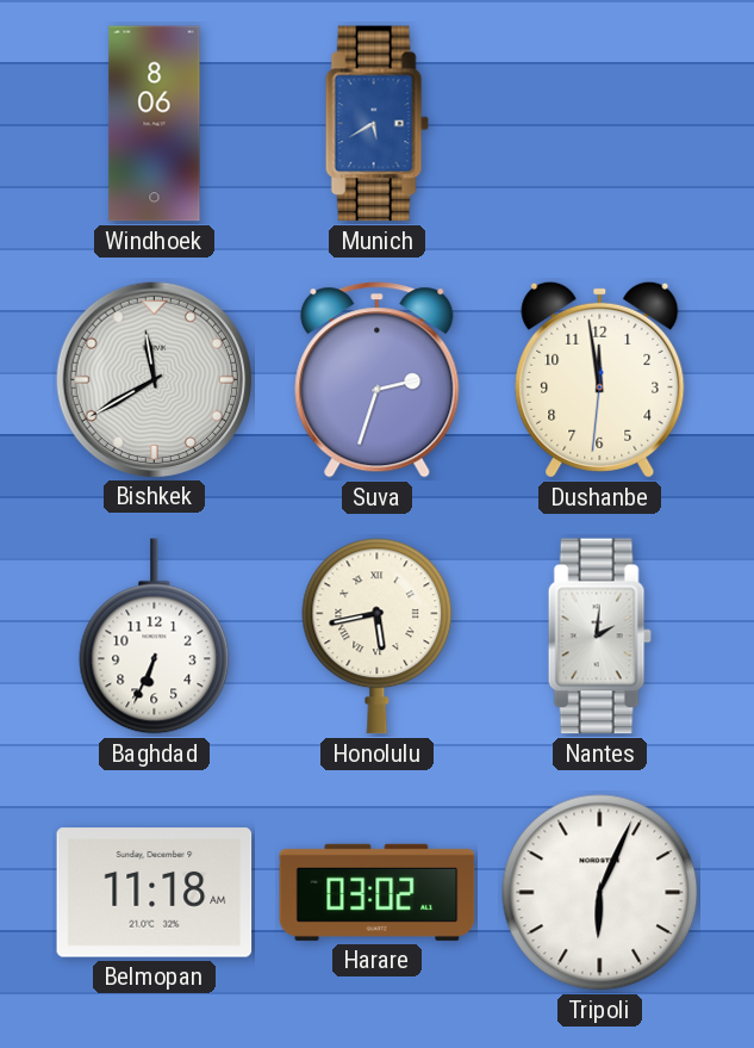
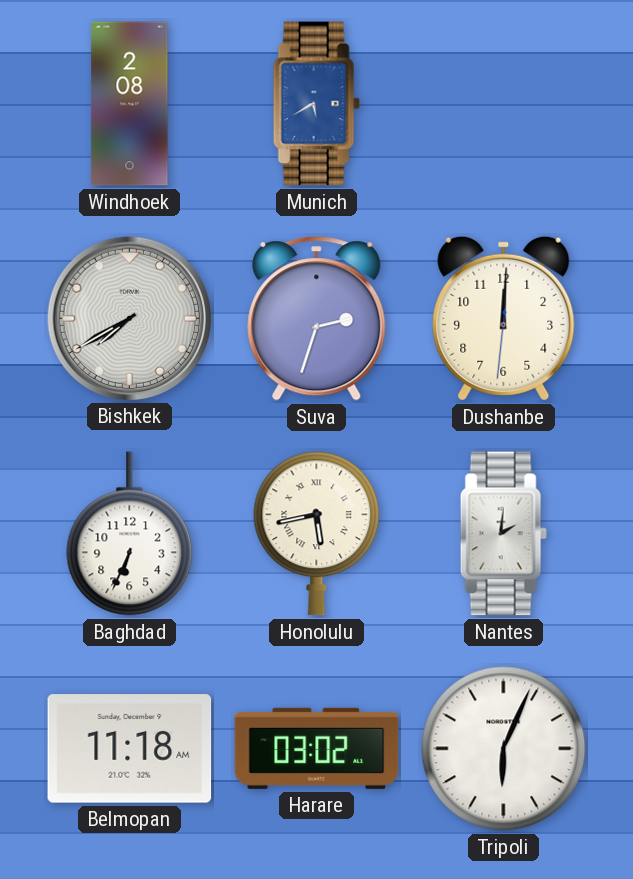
Windhoek: 8:06 -> 2:08 (130, 104)
Bishkek: 11:40 -> 7:40 (129, 318)
Dushanbe: 11:58 -> 12:00 (504, 318)
